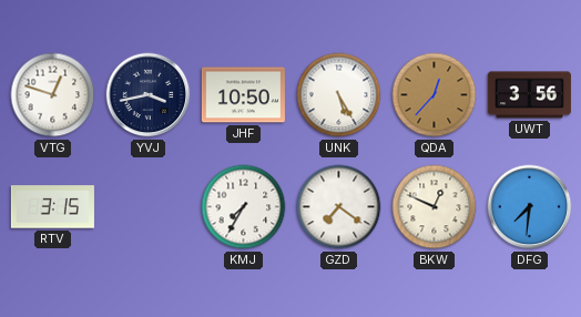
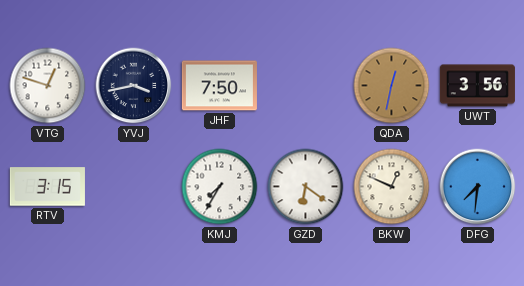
JHF: 10:50 -> 7:50 (219, 86)
UNK: 5:25 -> none (339, 95)
QDA: 12:37 -> 12:32 (392, 86)
GZD: 7:21 -> 6:21 (306, 187)
